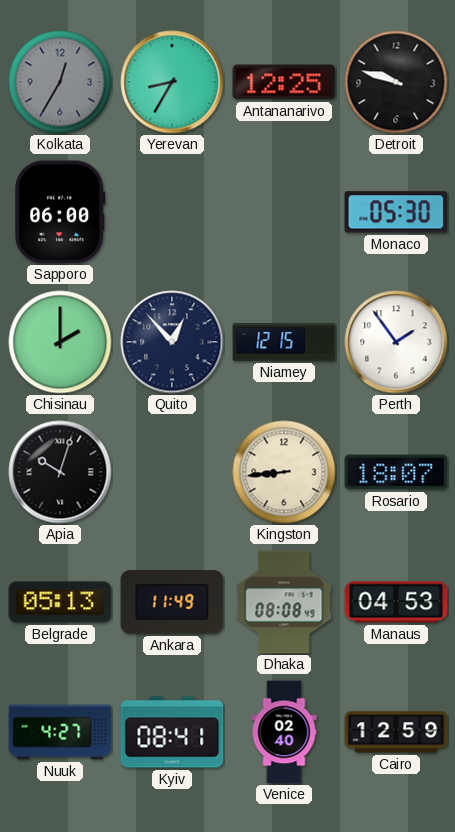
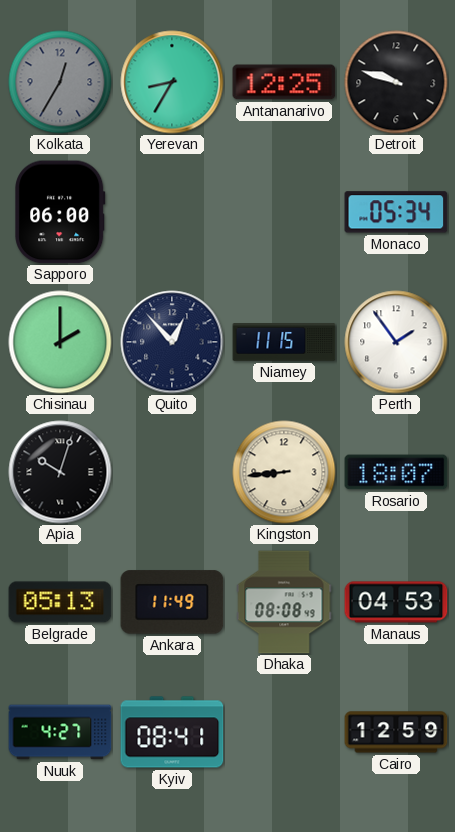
Monaco: 05:30 -> 05:34 (396, 212)
Niamey: 12:15 -> 11:15 (284, 342)
Venice: 02:40 -> none (284, 732)
